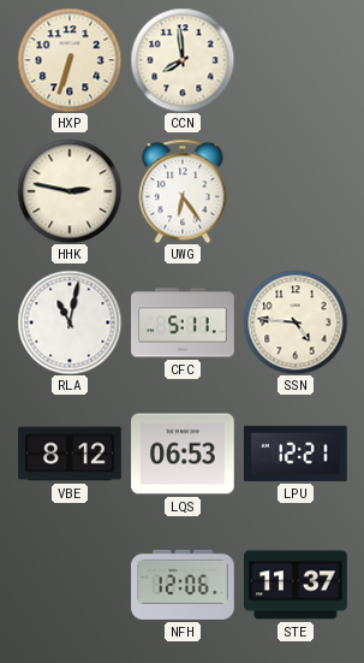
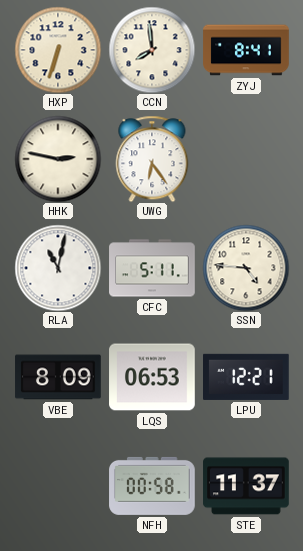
ZYJ: none -> 8:41 (246, 50)
VBE: 8:12 -> 8:09 (58, 377)
NFH: 12:06 -> 00:58 (152, 486)
